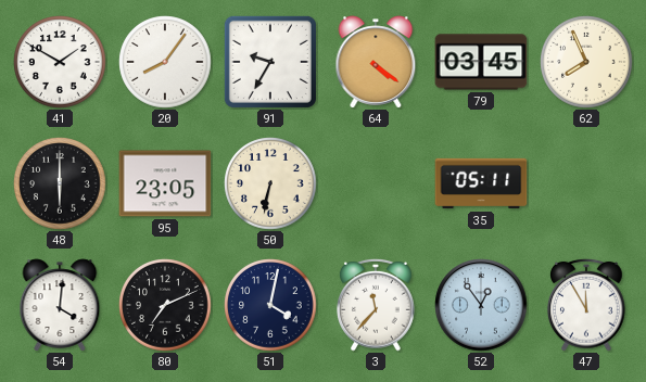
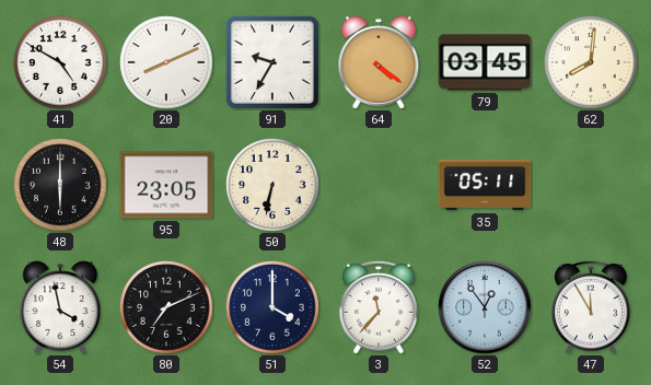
41: 1:50 -> 4:50 (60, 62)
20: 8:06 -> 8:11 (166, 62)
62: 7:56 -> 8:01 (591, 62)
54: 4:01 -> 3:58 (60, 307)
51: 4:02 -> 4:00 (272, 307)
